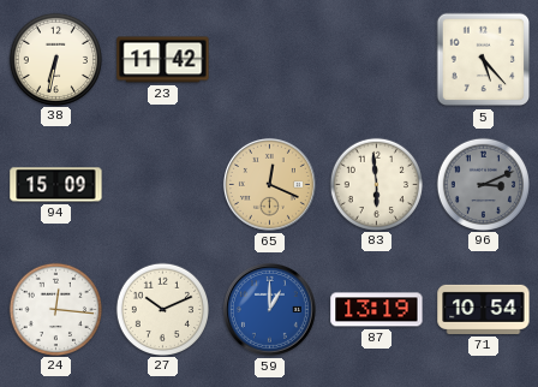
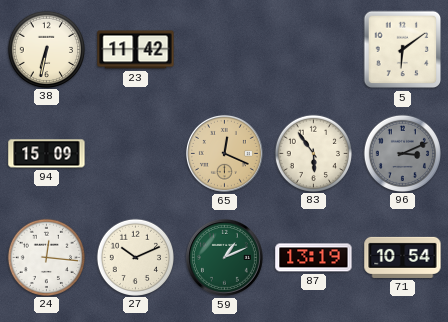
5: 5:23 -> 6:09 (403, 50)
83: 5:59 -> 5:54 (313, 153)
59: 1:00 -> 1:11 (224, 257)
59 dial: blue -> green (224, 257)
